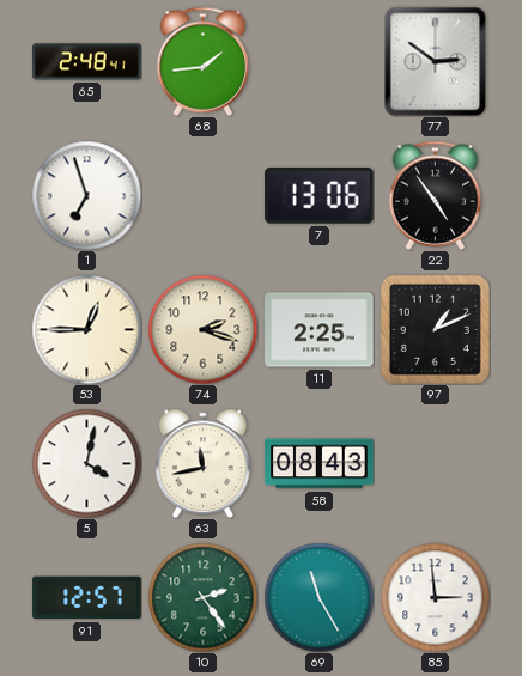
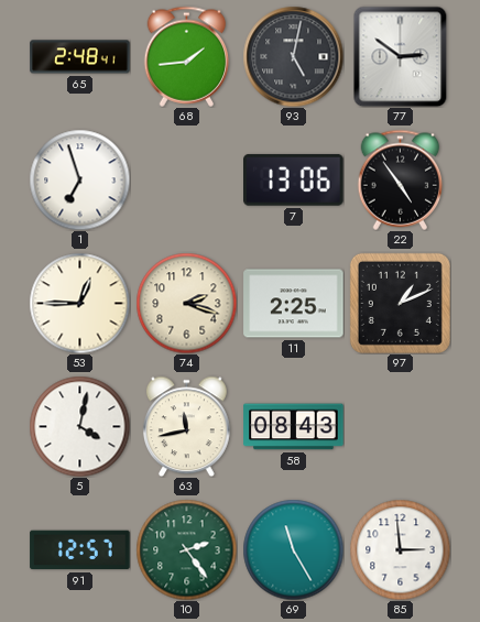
93: none -> 5:02 (293, 56)
